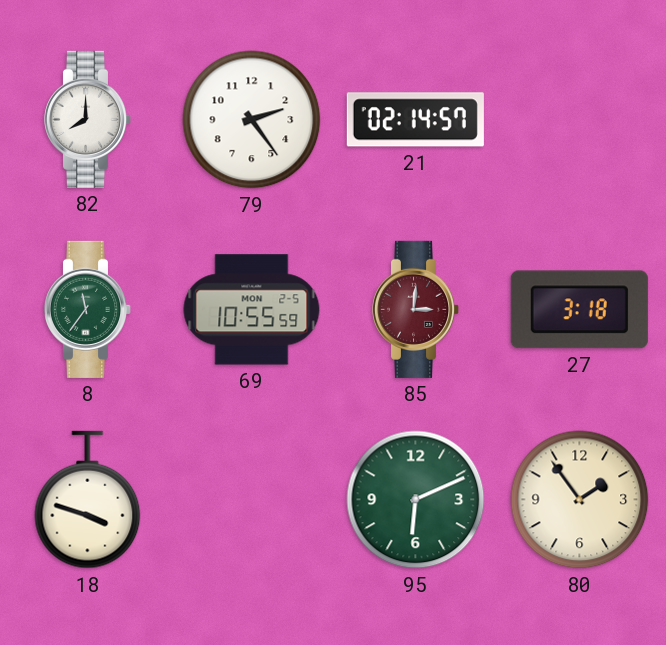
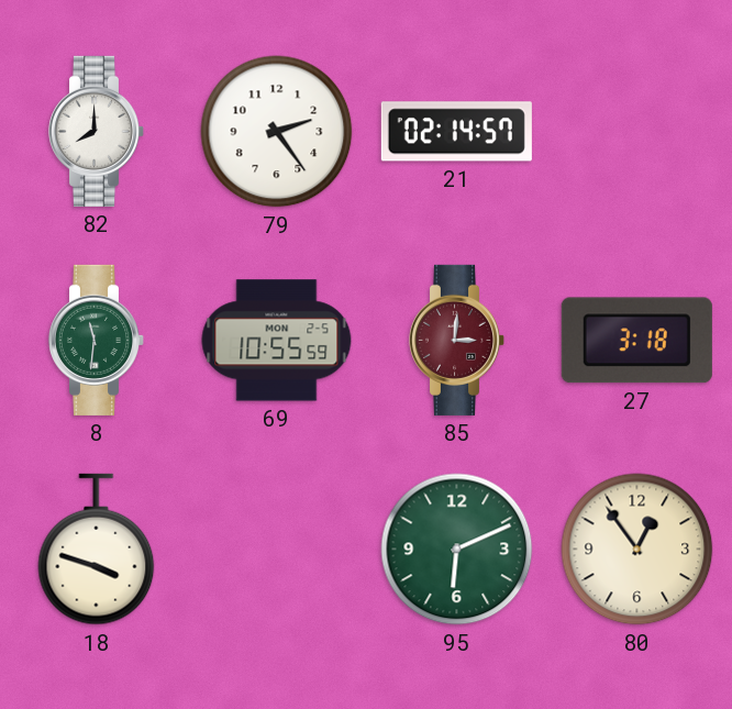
8: 11:36 -> 11:31 (97, 340)
80: 1:54 -> 12:54 (637, 550)
